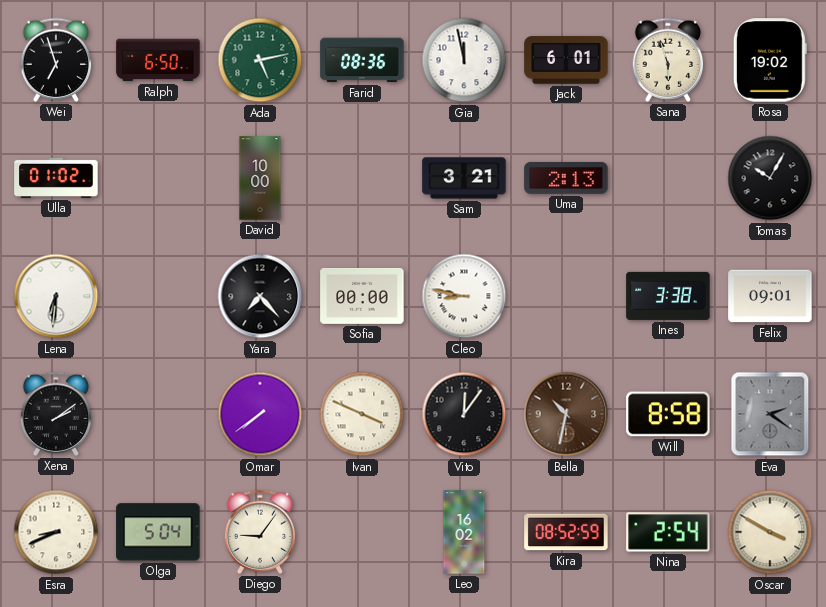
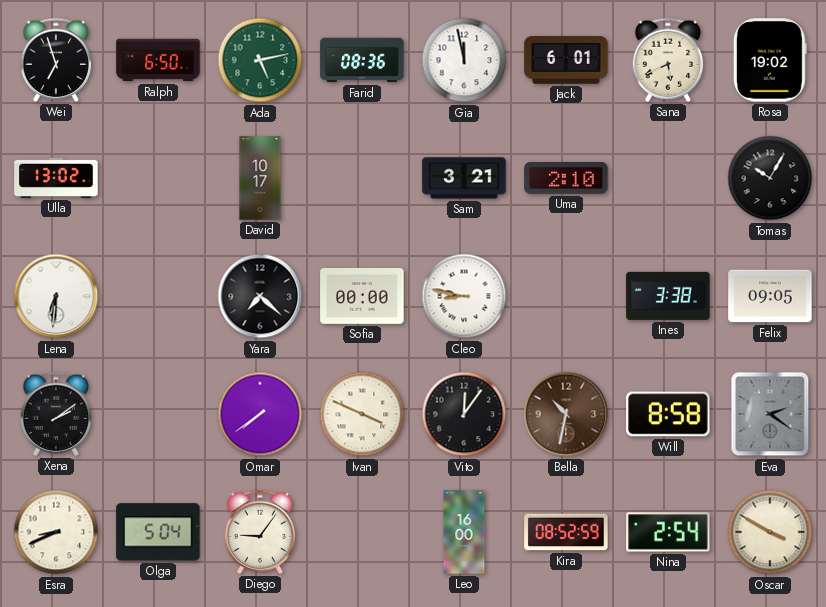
Sana: 5:57 -> 5:41 (668, 60)
Ulla: 01:02 -> 13:02 (56, 178)
David: 10:00 -> 10:17 (260, 178)
Uma: 2:13 -> 2:10 (566, 178)
Yara: 7:23 -> 7:22 (260, 296)
Felix: 09:01 -> 09:05 (770, 296)
Leo: 16:02 -> 16:00 (464, 532)
